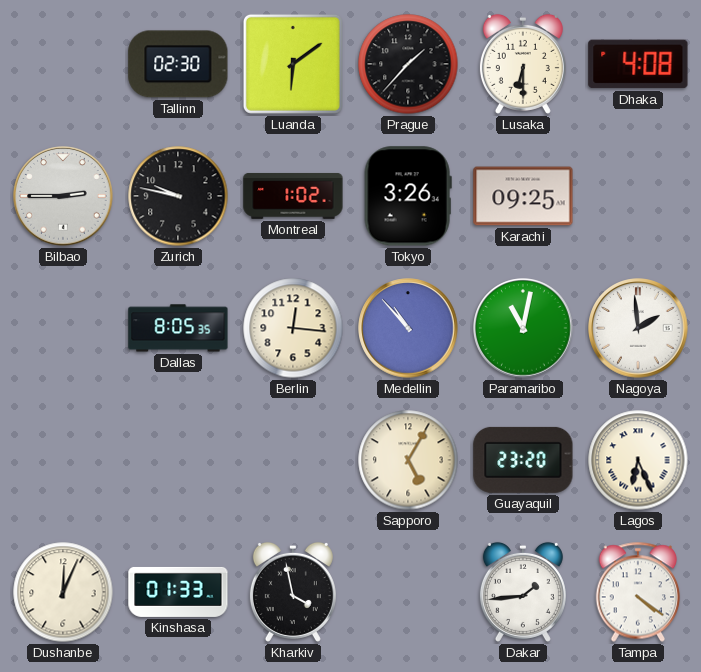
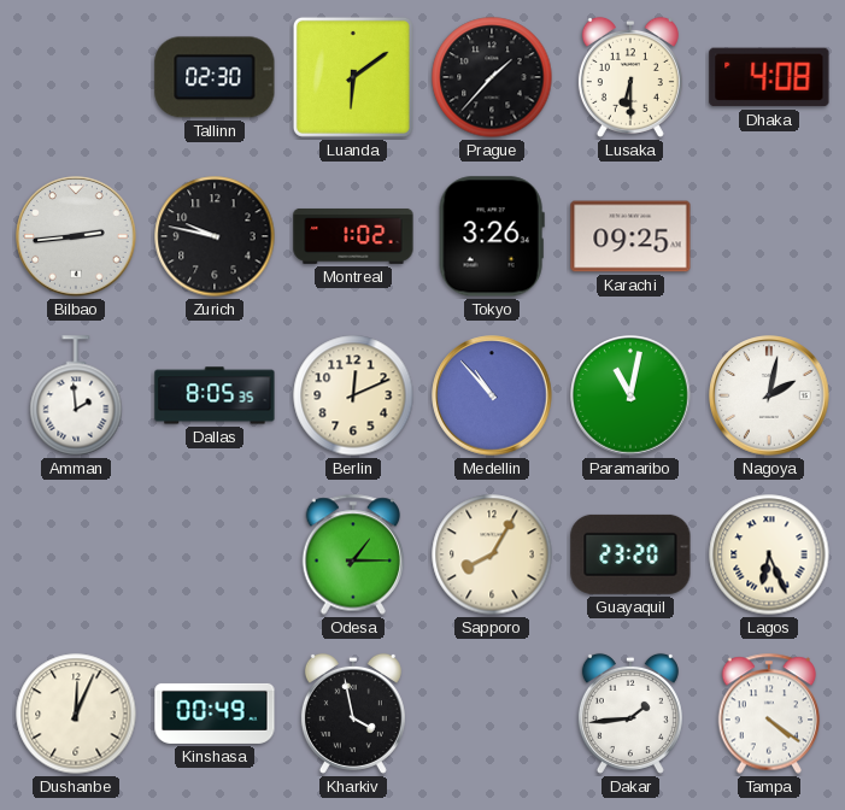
Bilbao: 2:45 -> 2:44 (76, 236)
Amman: none -> 1:59 (76, 395)
Berlin: 12:16 -> 12:11 (353, 395)
Nagoya: 1:59 -> 2:02 (769, 395)
Odesa: none -> 1:15 (353, 554)
Sapporo: 5:05 -> 8:05 (492, 554)
Kinshasa: 01:33 -> 00:49 (215, 714)
